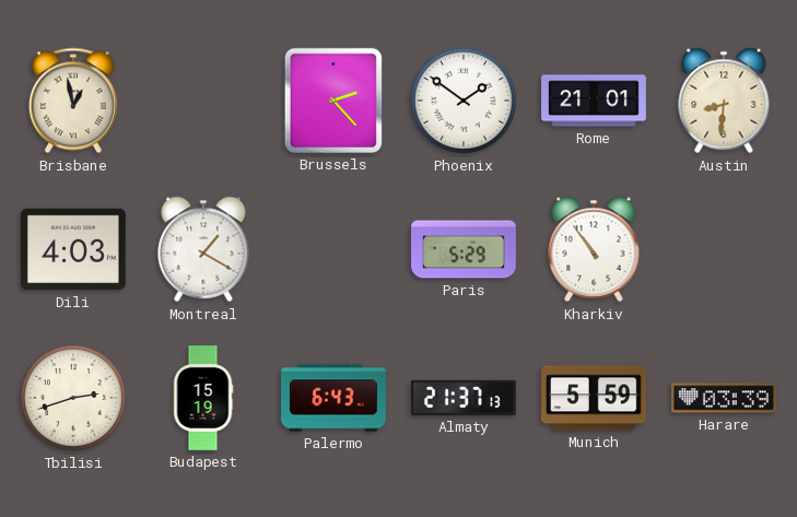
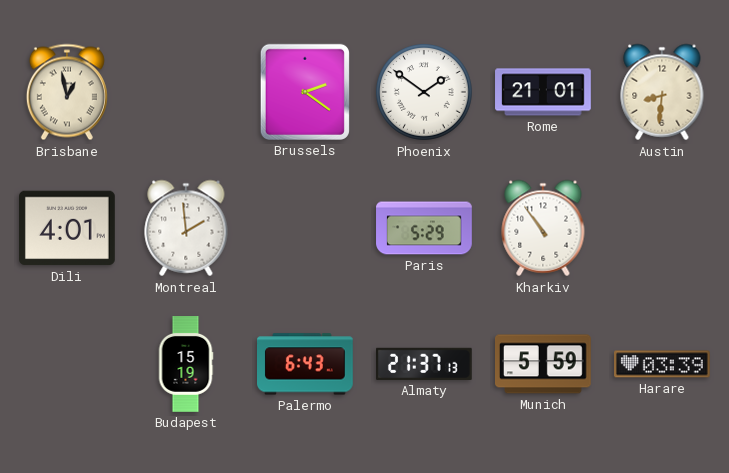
Brussels: 2:23 -> 2:21 (305, 92)
Dili: 4:03 -> 4:01 (68, 228)
Montreal: 1:20 -> 1:59 (186, 228)
Tbilisi: 2:42 -> none (73, 398)
